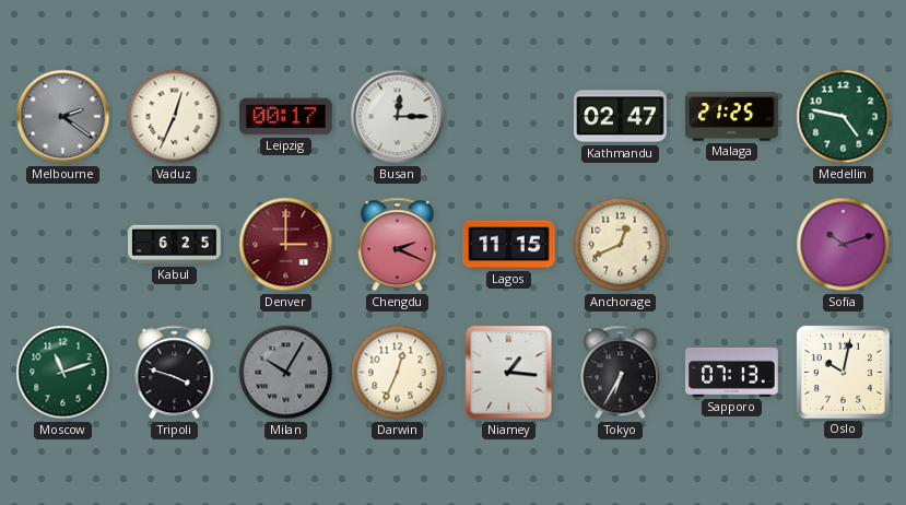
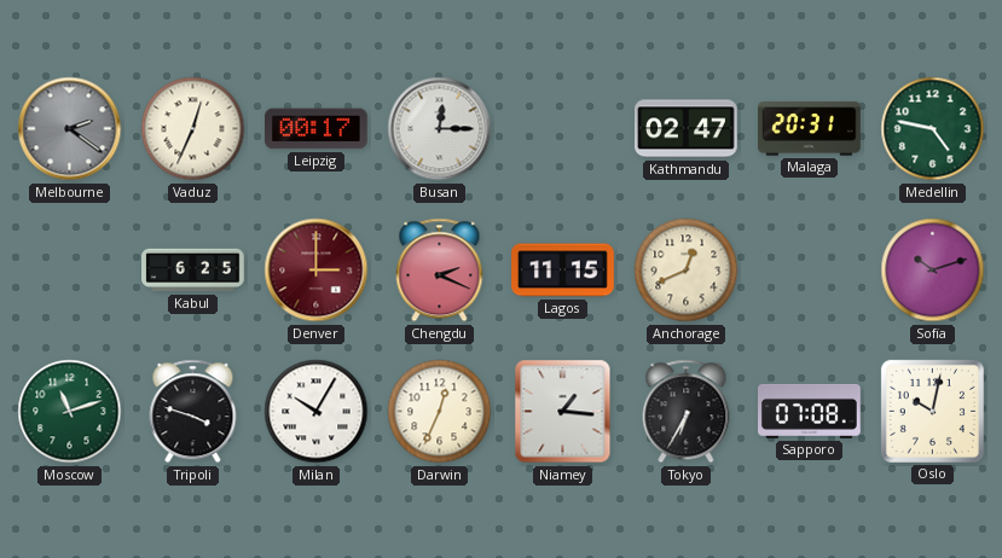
Malaga: 21:25 -> 20:31 (810, 129)
Milan dial: grey -> white (317, 412)
Sapporo: 07:13 -> 07:08 (810, 411)
